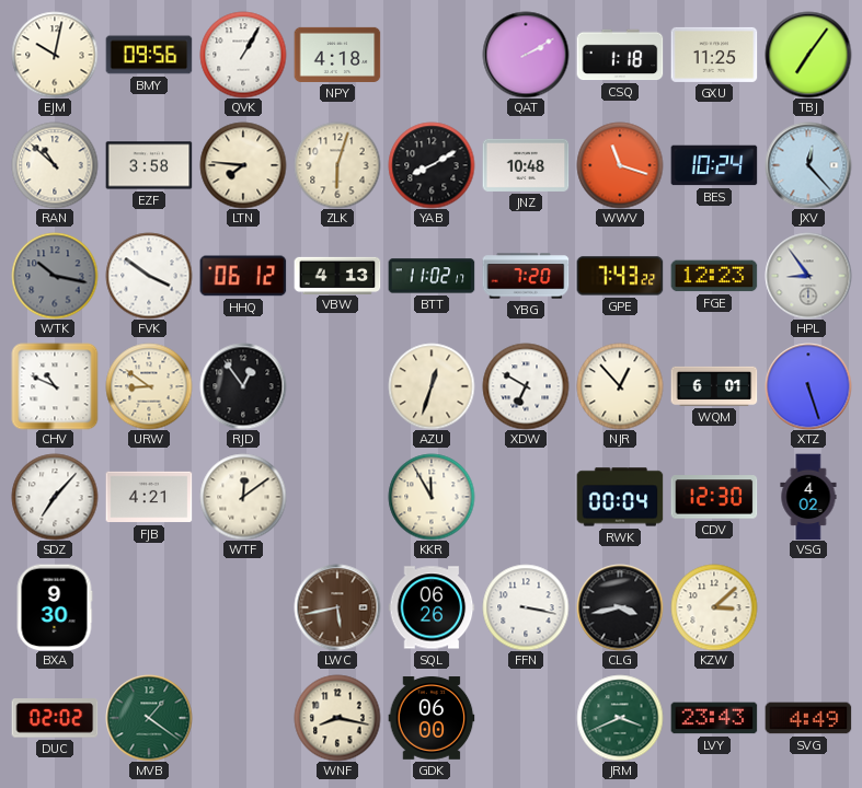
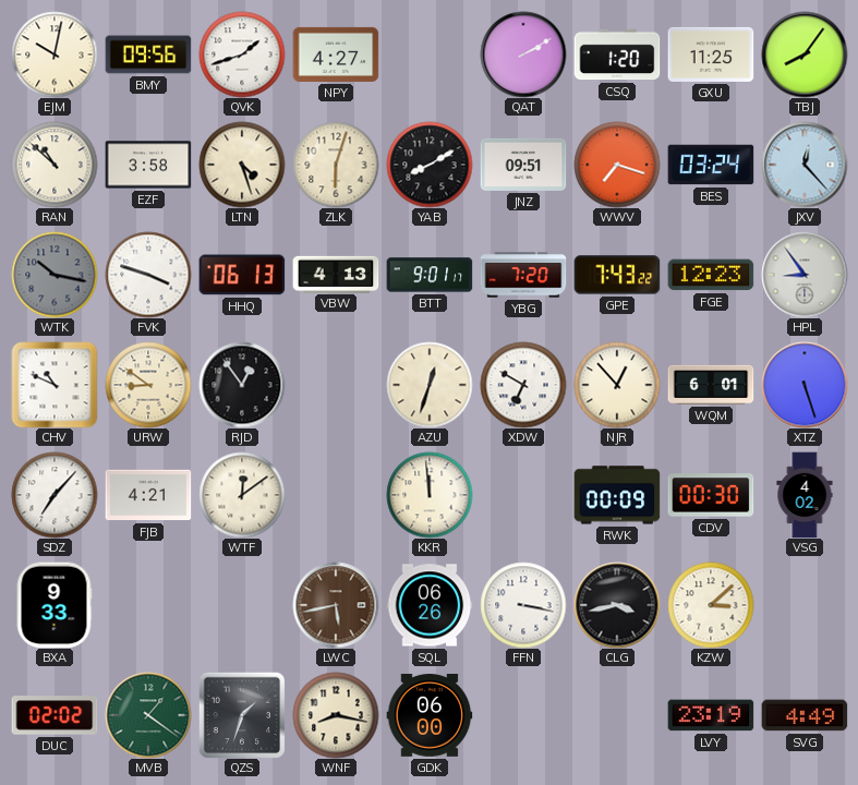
QVK: 1:05 -> 1:42 (242, 55)
NPY: 4:18 -> 4:27 (336, 55)
CSQ: 1:18 -> 1:20 (617, 55)
TBJ: 7:06 -> 8:06 (805, 55)
LTN: 7:46 -> 4:27 (242, 165)
JNZ: 10:48 -> 09:51 (523, 165)
WWV: 11:18 -> 7:18 (617, 165)
BES: 10:24 -> 03:24 (711, 165)
FVK: 3:51 -> 3:48 (148, 275)
HHQ: 06:12 -> 06:13 (242, 275)
BTT: 11:02 -> 9:01 (430, 275)
KKR: 11:55 -> 11:59 (430, 495)
RWK: 00:04 -> 00:09 (617, 495)
CDV: 12:30 -> 00:30 (711, 495)
BXA: 9:30 -> 9:33 (55, 605)
QZS: none -> 1:33 (242, 715)
JRM: 3:41 -> none (620, 718)
LVY: 23:43 -> 23:19 (711, 715)
